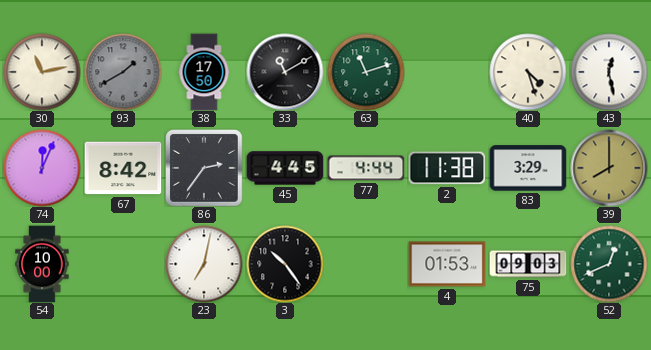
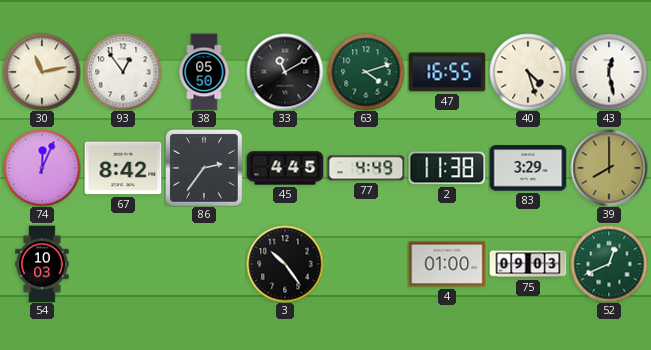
93: 1:40 -> 12:54 (123, 72)
93 dial: grey -> white (123, 72)
38: 17:50 -> 05:50 (204, 72)
63: 11:12 -> 4:12 (366, 72)
47: none -> 16:55 (447, 72)
77: 4:44 -> 4:49 (366, 168)
54: 10:00 -> 10:03 (42, 264)
23: 7:02 -> none (204, 264)
4: 01:53 -> 01:00 (447, 264)
